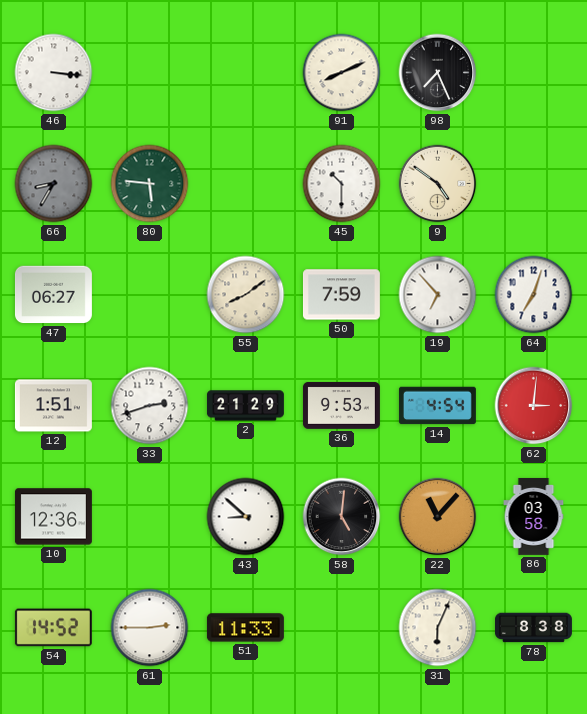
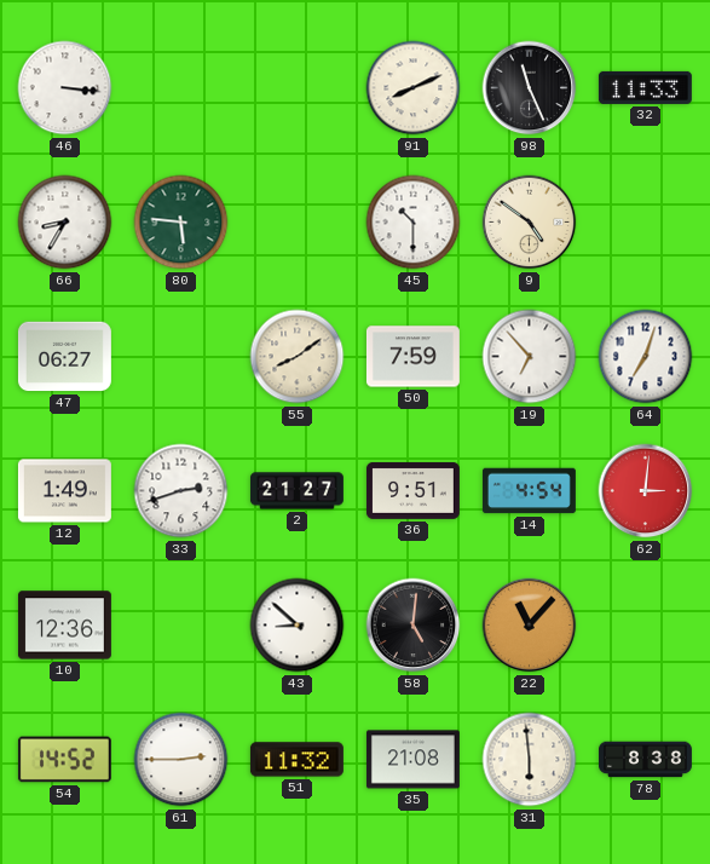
98: 7:26 -> 11:26 (530, 88)
32: none -> 11:33 (645, 87)
66 dial: grey -> white (65, 223)
12: 1:51 -> 1:49 (64, 491)
2: 21:29 -> 21:27 (296, 491)
36: 9:53 -> 9:51 (412, 490)
86: 03:58 -> none (534, 516)
51: 11:33 -> 11:32 (296, 760)
35: none -> 21:08 (412, 760)
31: 6:04 -> 5:59 (530, 760)
